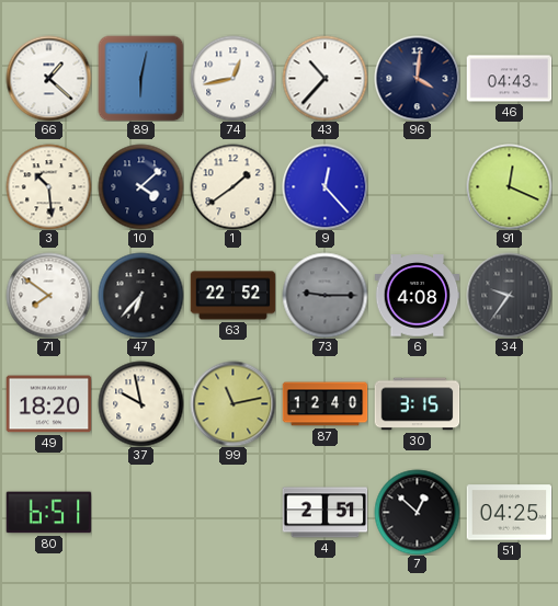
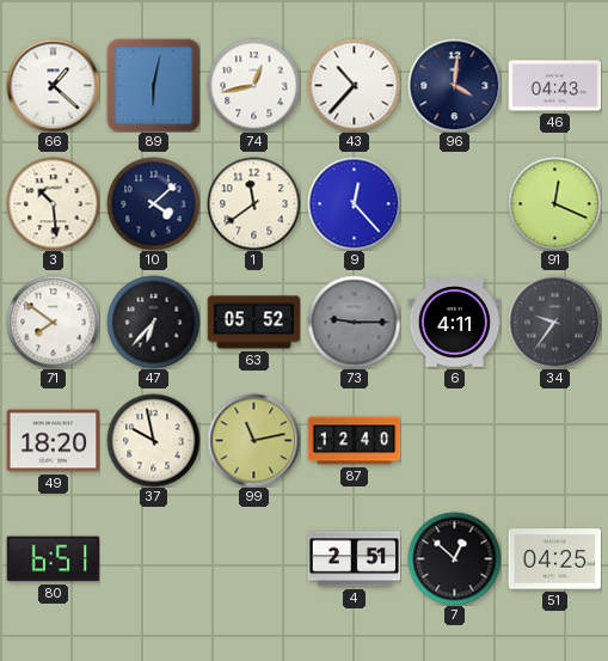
1: 1:39 -> 11:39 (253, 203)
63: 22:52 -> 05:52 (253, 323)
6: 4:08 -> 4:11 (454, 323)
30: 3:15 -> none (417, 404)
